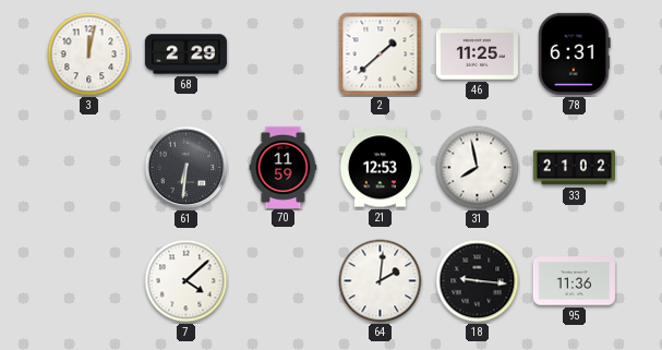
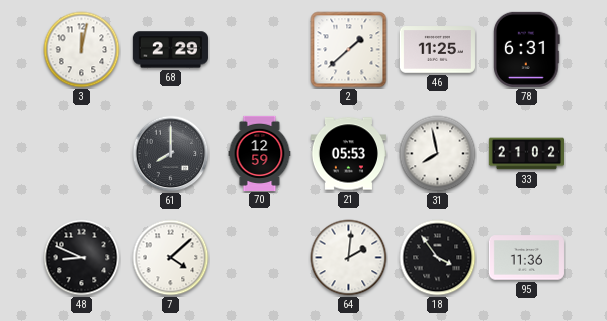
61: 6:31 -> 8:00 (171, 154)
70: 11:59 -> 12:59 (260, 153)
21: 12:53 -> 05:53 (348, 154)
48: none -> 8:49 (82, 258)
18: 9:16 -> 3:54 (438, 258)
